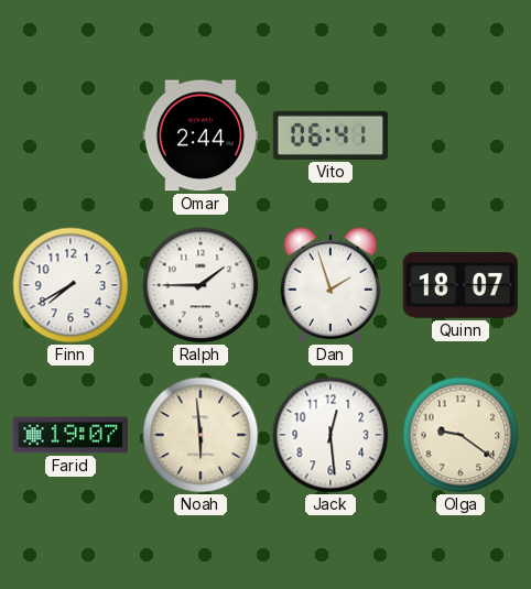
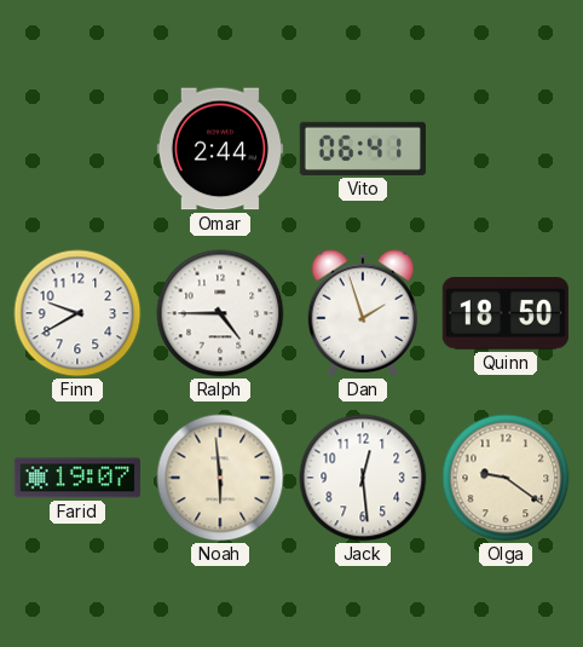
Finn: 7:40 -> 9:40 (77, 313)
Ralph: 1:45 -> 4:45 (220, 313)
Quinn: 18:07 -> 18:50 (506, 313)
